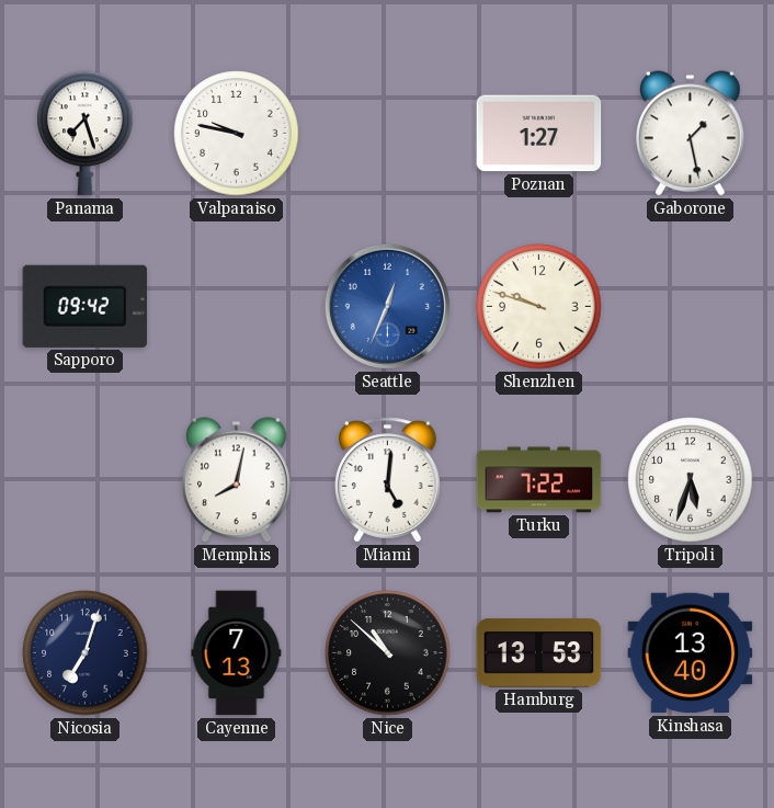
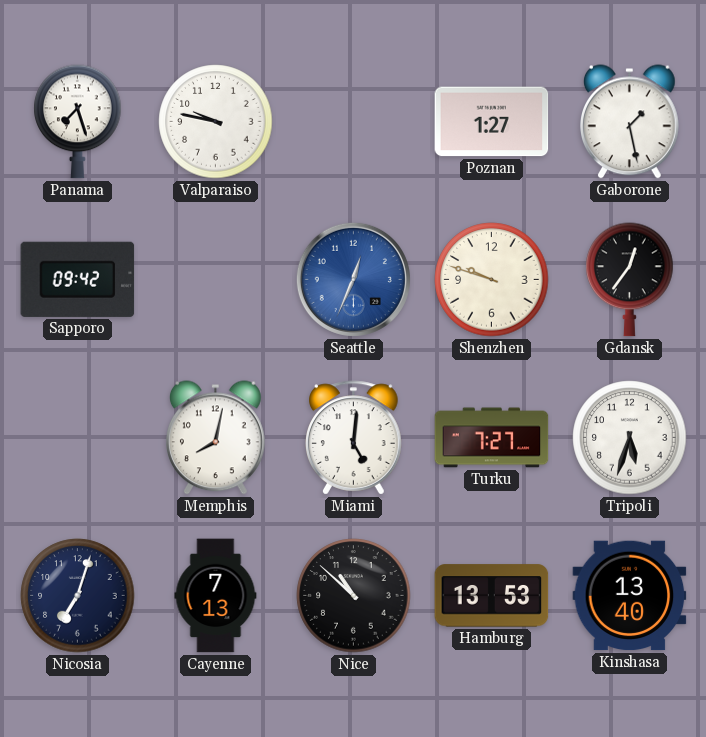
Gdansk: none -> 12:36 (630, 280)
Turku: 7:22 -> 7:27 (492, 438)
